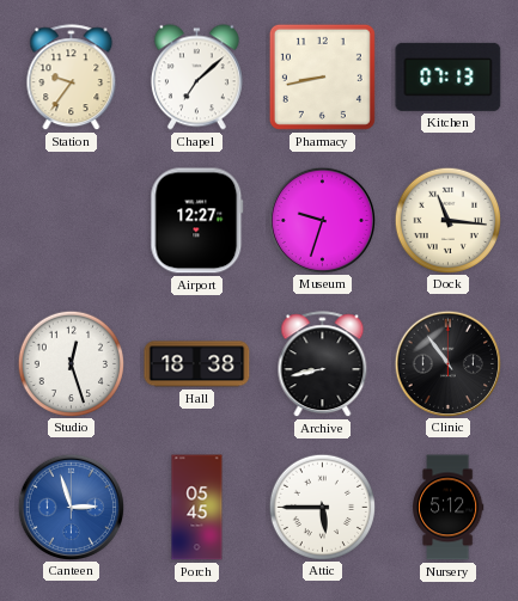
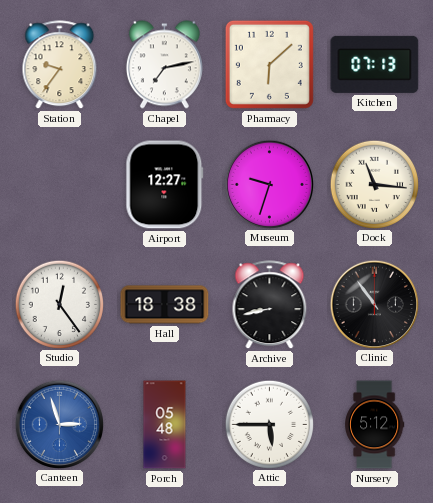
Chapel: 7:08 -> 7:13 (164, 65)
Pharmacy: 8:43 -> 6:08 (269, 64)
Studio: 12:27 -> 12:24 (59, 304)
Porch: 05:45 -> 05:48 (165, 425)
